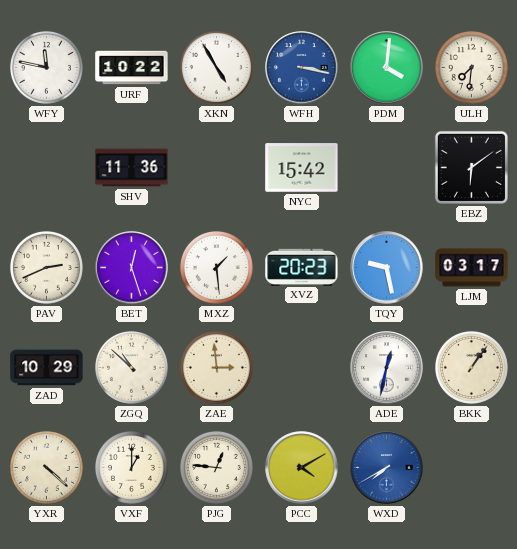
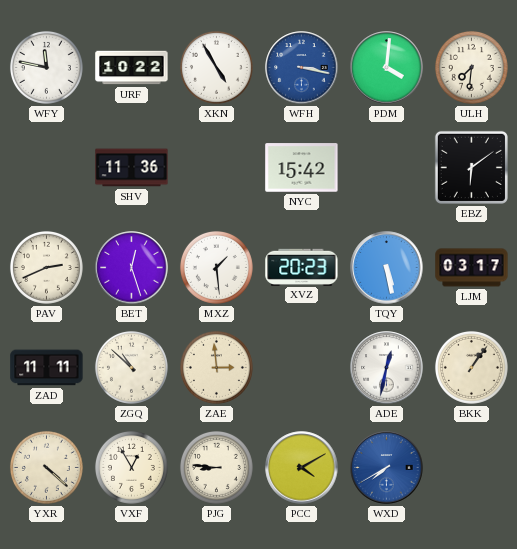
TQY: 9:28 -> 5:28 (387, 268)
ZAD: 10:29 -> 11:11 (47, 368)
VXF: 1:00 -> 12:55 (131, 467)
PJG: 12:46 -> 8:46 (216, 467)
